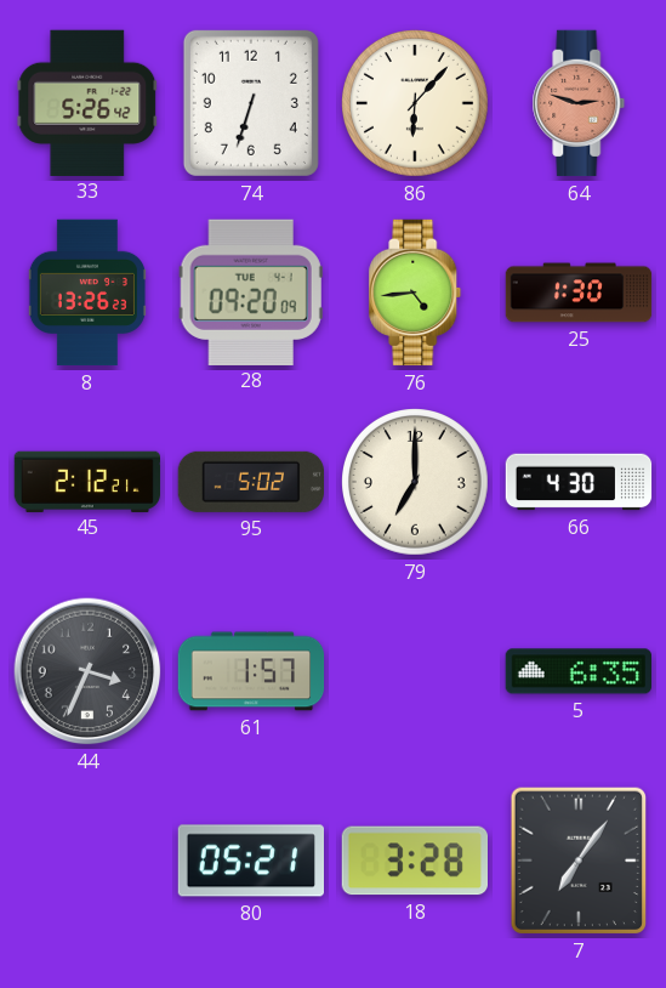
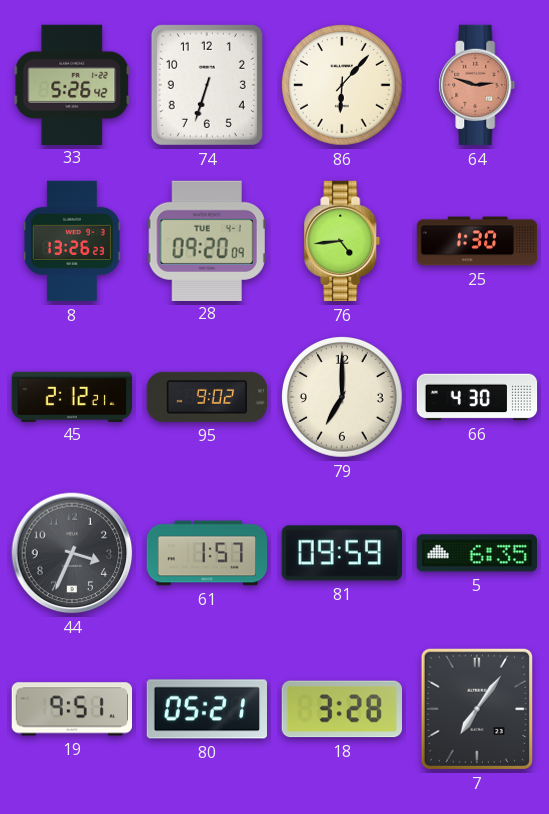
95: 5:02 -> 9:02 (206, 397)
81: none -> 09:59 (341, 553)
19: none -> 9:51 (71, 709)
